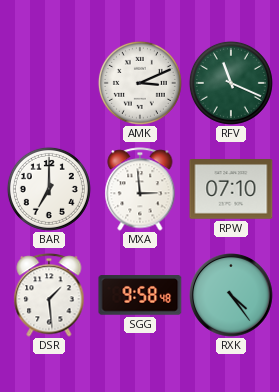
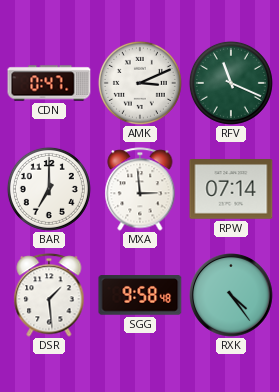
CDN: none -> 0:47 (49, 83)
RPW: 07:10 -> 07:14 (231, 189)
